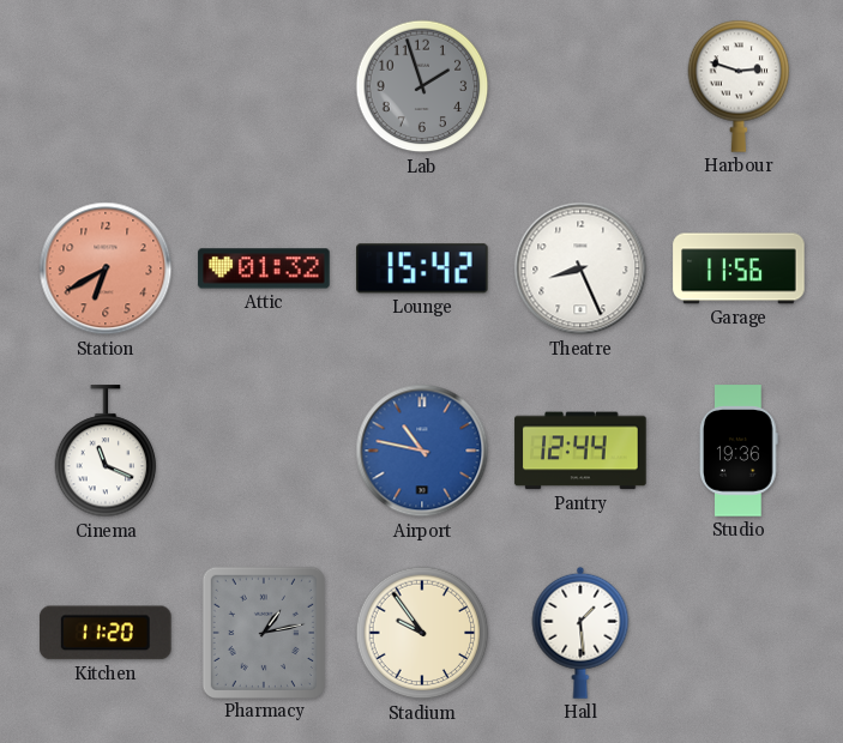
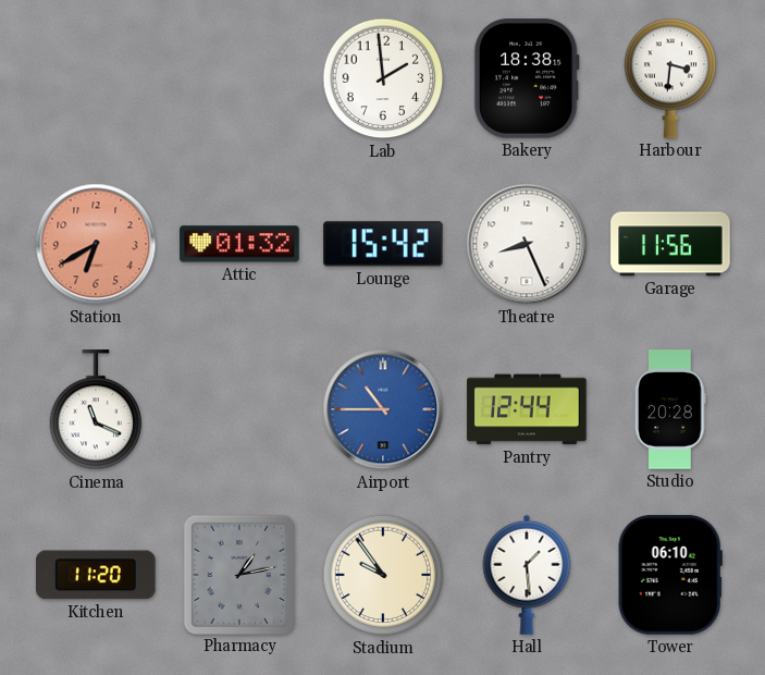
Lab: 1:57 -> 1:59 (383, 78)
Lab dial: grey -> white (383, 78)
Bakery: none -> 18:38 (527, 78)
Harbour: 2:48 -> 3:31 (670, 78)
Airport: 10:47 -> 10:45 (383, 409)
Studio: 19:36 -> 20:28 (671, 409)
Tower: none -> 06:10 (670, 575)
